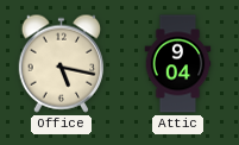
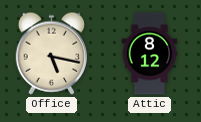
Attic: 9:04 -> 8:12 (150, 54)
